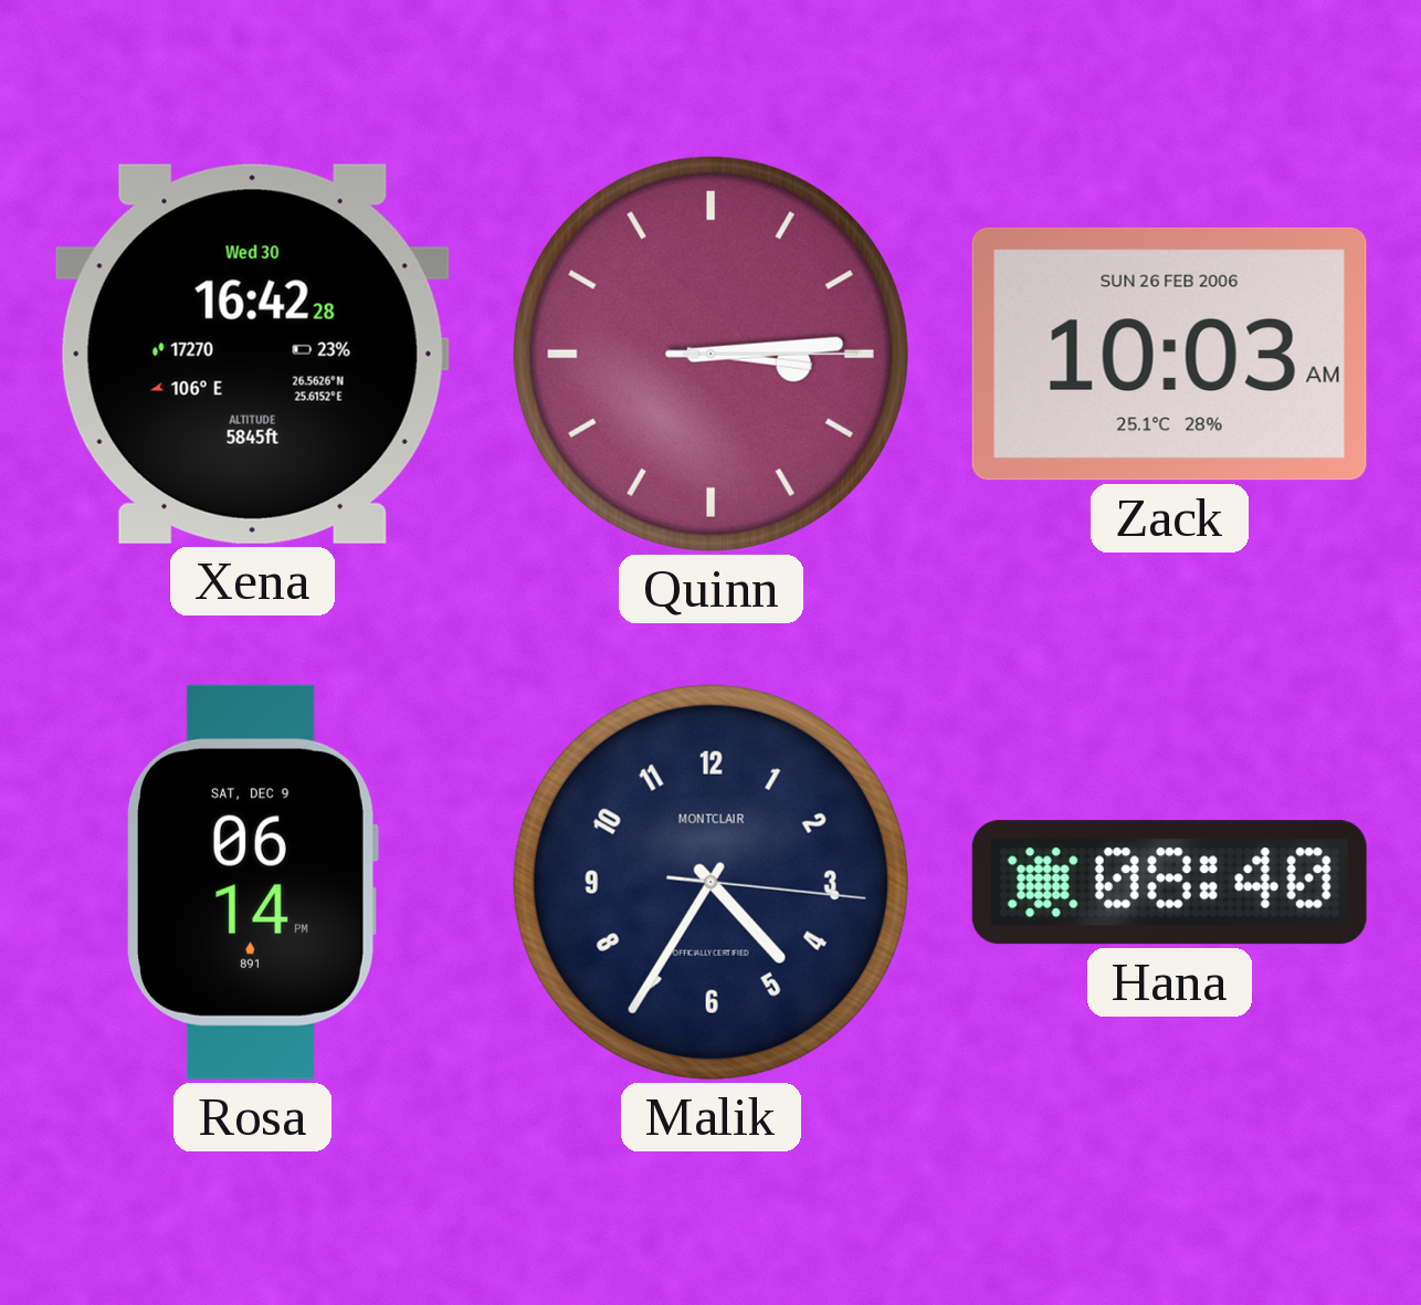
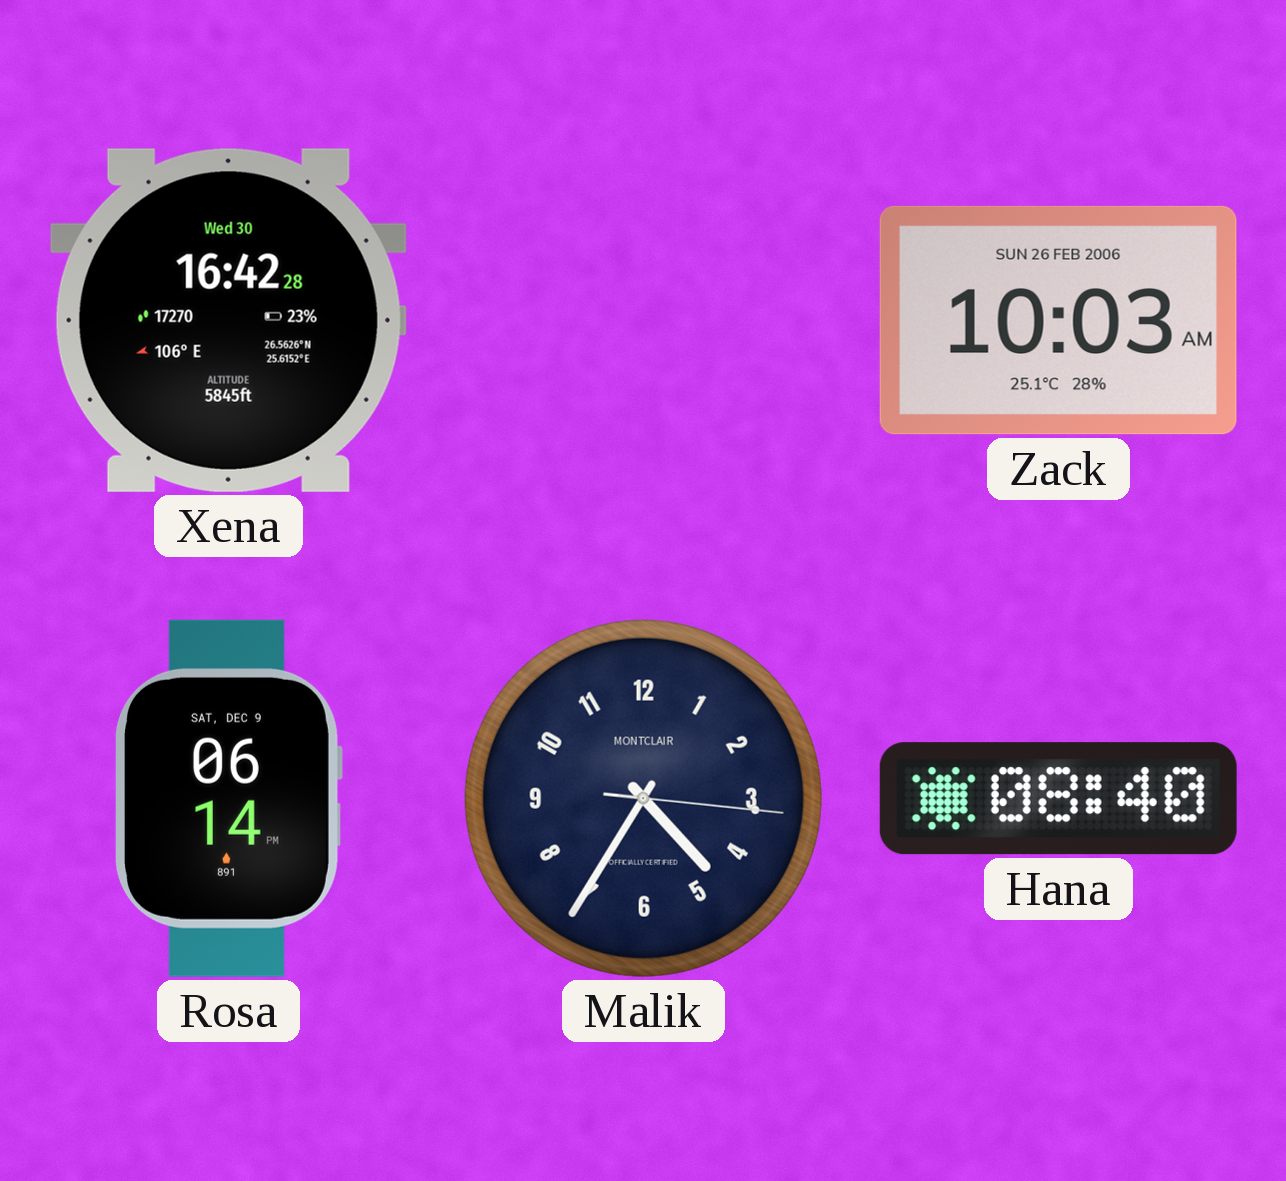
Quinn: 3:14 -> none (710, 354)
